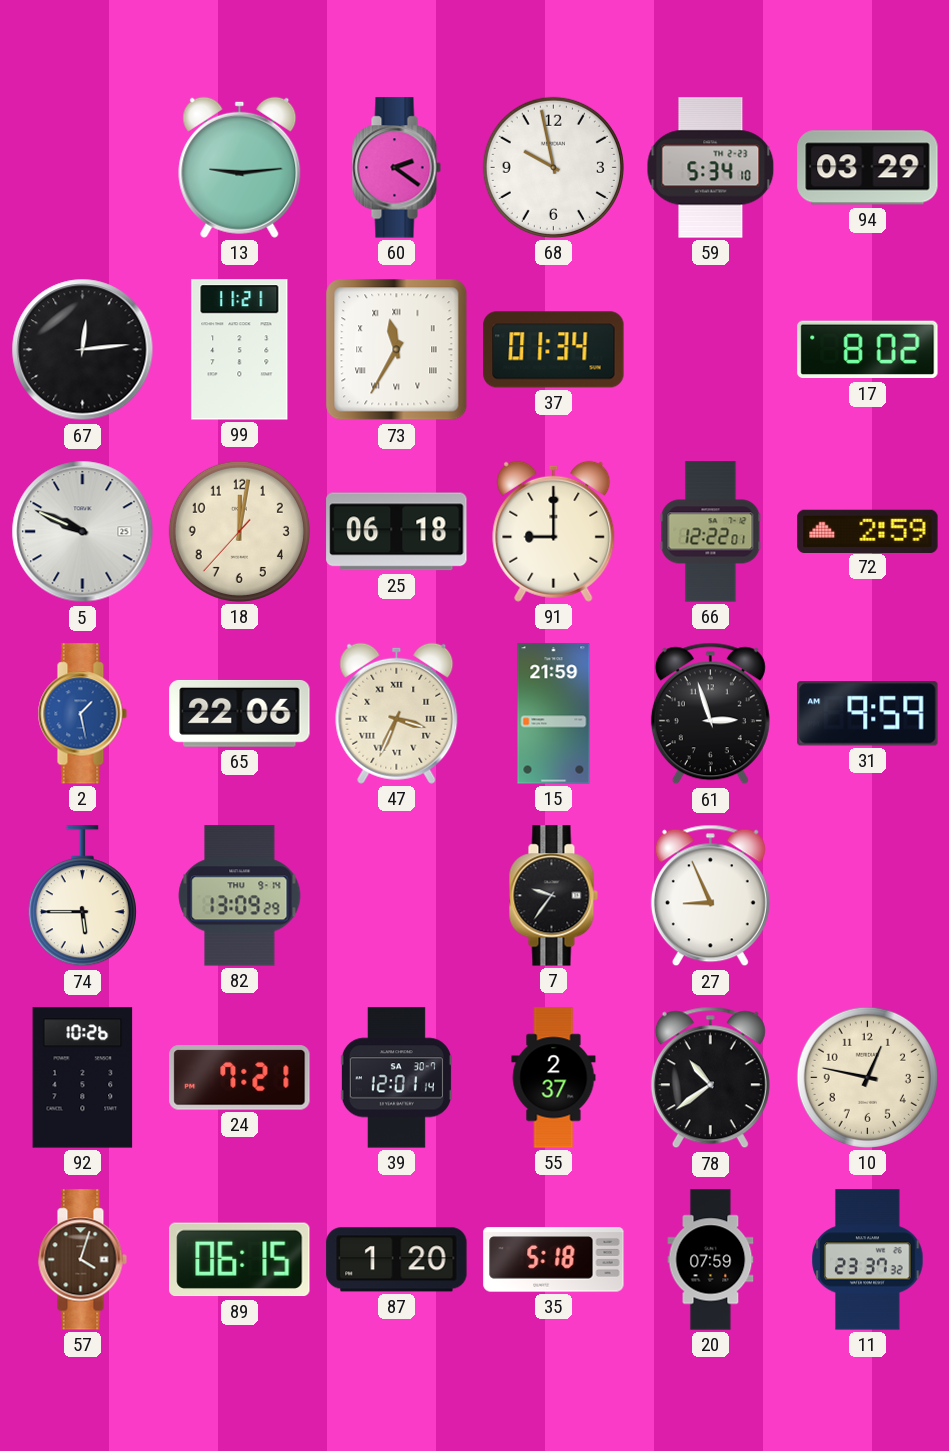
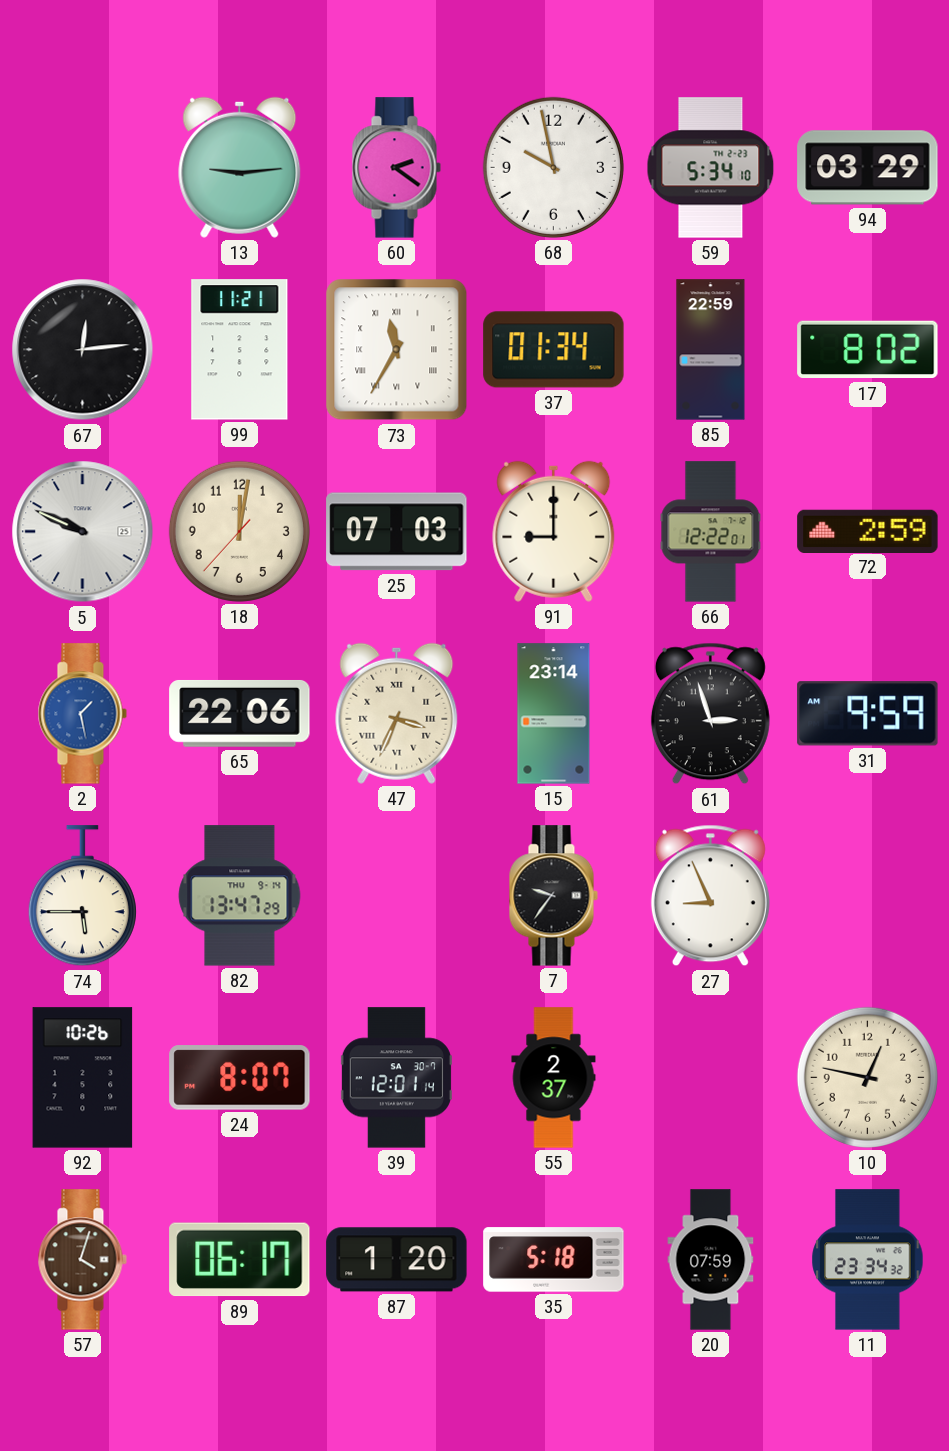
85: none -> 22:59 (711, 350)
25: 06:18 -> 07:03 (397, 532)
15: 21:59 -> 23:14 (554, 714)
82: 13:09 -> 13:47 (240, 896)
24: 7:21 -> 8:07 (240, 1078)
78: 10:39 -> none (710, 1078)
89: 06:15 -> 06:17 (240, 1260)
11: 23:37 -> 23:34 (868, 1260)
